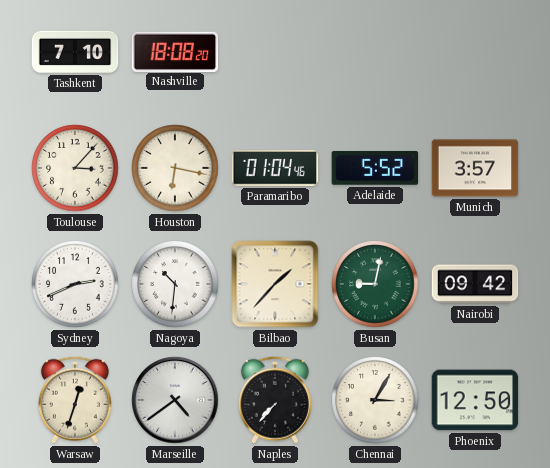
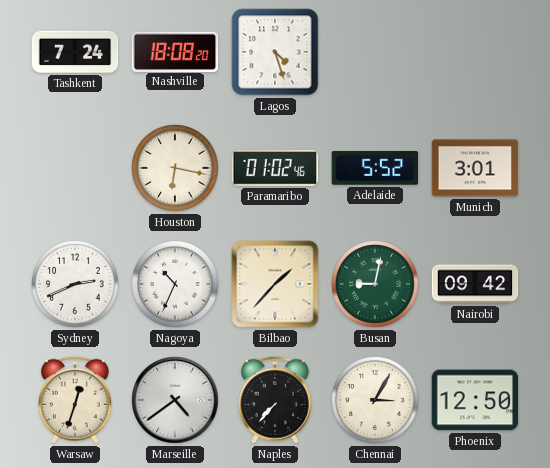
Tashkent: 7:10 -> 7:24 (75, 52)
Lagos: none -> 4:27 (275, 52)
Toulouse: 3:07 -> none (75, 168)
Paramaribo: 01:04 -> 01:02 (275, 169)
Munich: 3:57 -> 3:01 (475, 168)
Nagoya: 10:31 -> 10:34 (175, 284)
